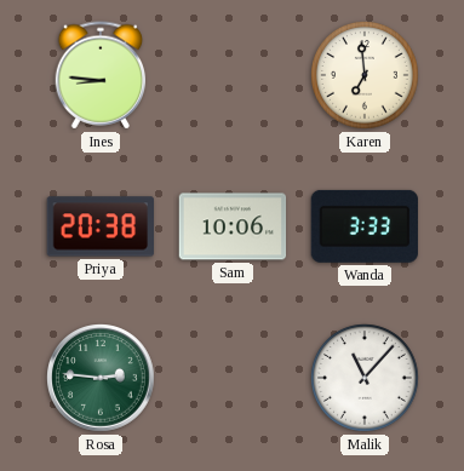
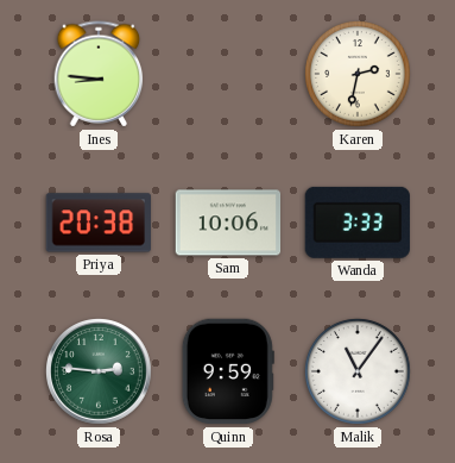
Karen: 6:59 -> 2:32 (358, 74)
Quinn: none -> 9:59 (228, 371)
Malik: 11:07 -> 11:06 (358, 371)
